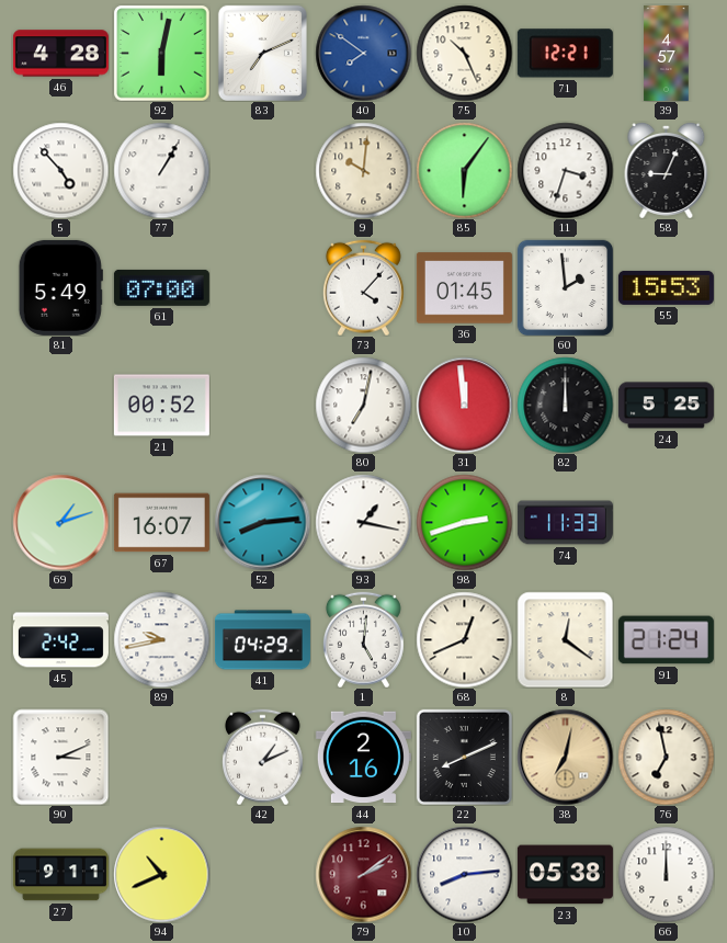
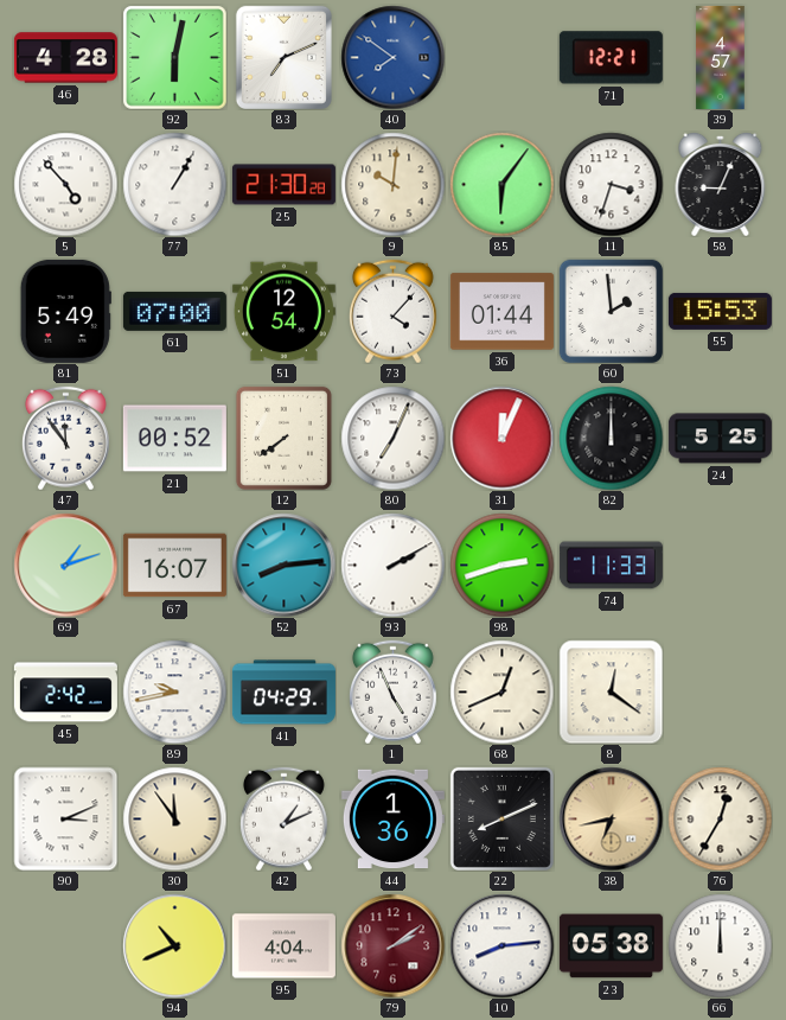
75: 10:26 -> none (464, 53)
25: none -> 21:30 (283, 185)
51: none -> 12:54 (283, 312)
36: 01:45 -> 01:44 (501, 312)
47: none -> 11:54 (65, 438)
12: none -> 7:39 (283, 438)
80: 7:02 -> 7:04 (392, 438)
31: 11:59 -> 12:04 (501, 438)
93: 1:17 -> 2:10 (392, 565)
1: 5:01 -> 4:56 (392, 691)
91: 21:24 -> none (666, 640)
30: none -> 11:54 (174, 818)
44: 2:16 -> 1:36 (392, 820)
38: 7:02 -> 6:43 (611, 818)
76: 6:58 -> 12:35 (720, 818)
27: 9:11 -> none (60, 875)
95: none -> 4:04 (283, 946)
